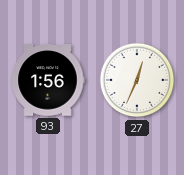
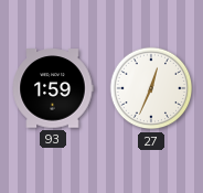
93: 1:56 -> 1:59 (53, 88)
